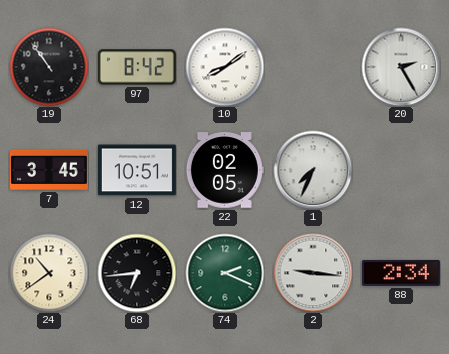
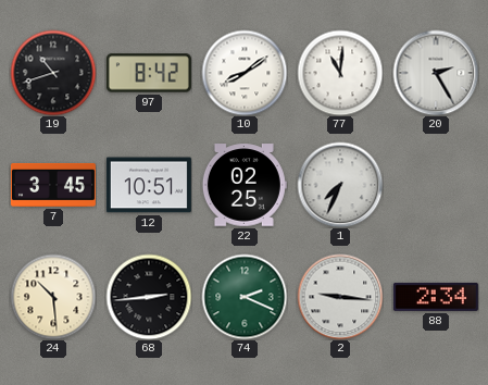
19: 10:54 -> 10:42 (53, 73)
77: none -> 11:01 (340, 73)
22: 02:05 -> 02:25 (245, 185)
24: 10:39 -> 10:29 (53, 297)
68: 6:44 -> 2:44 (149, 297)
